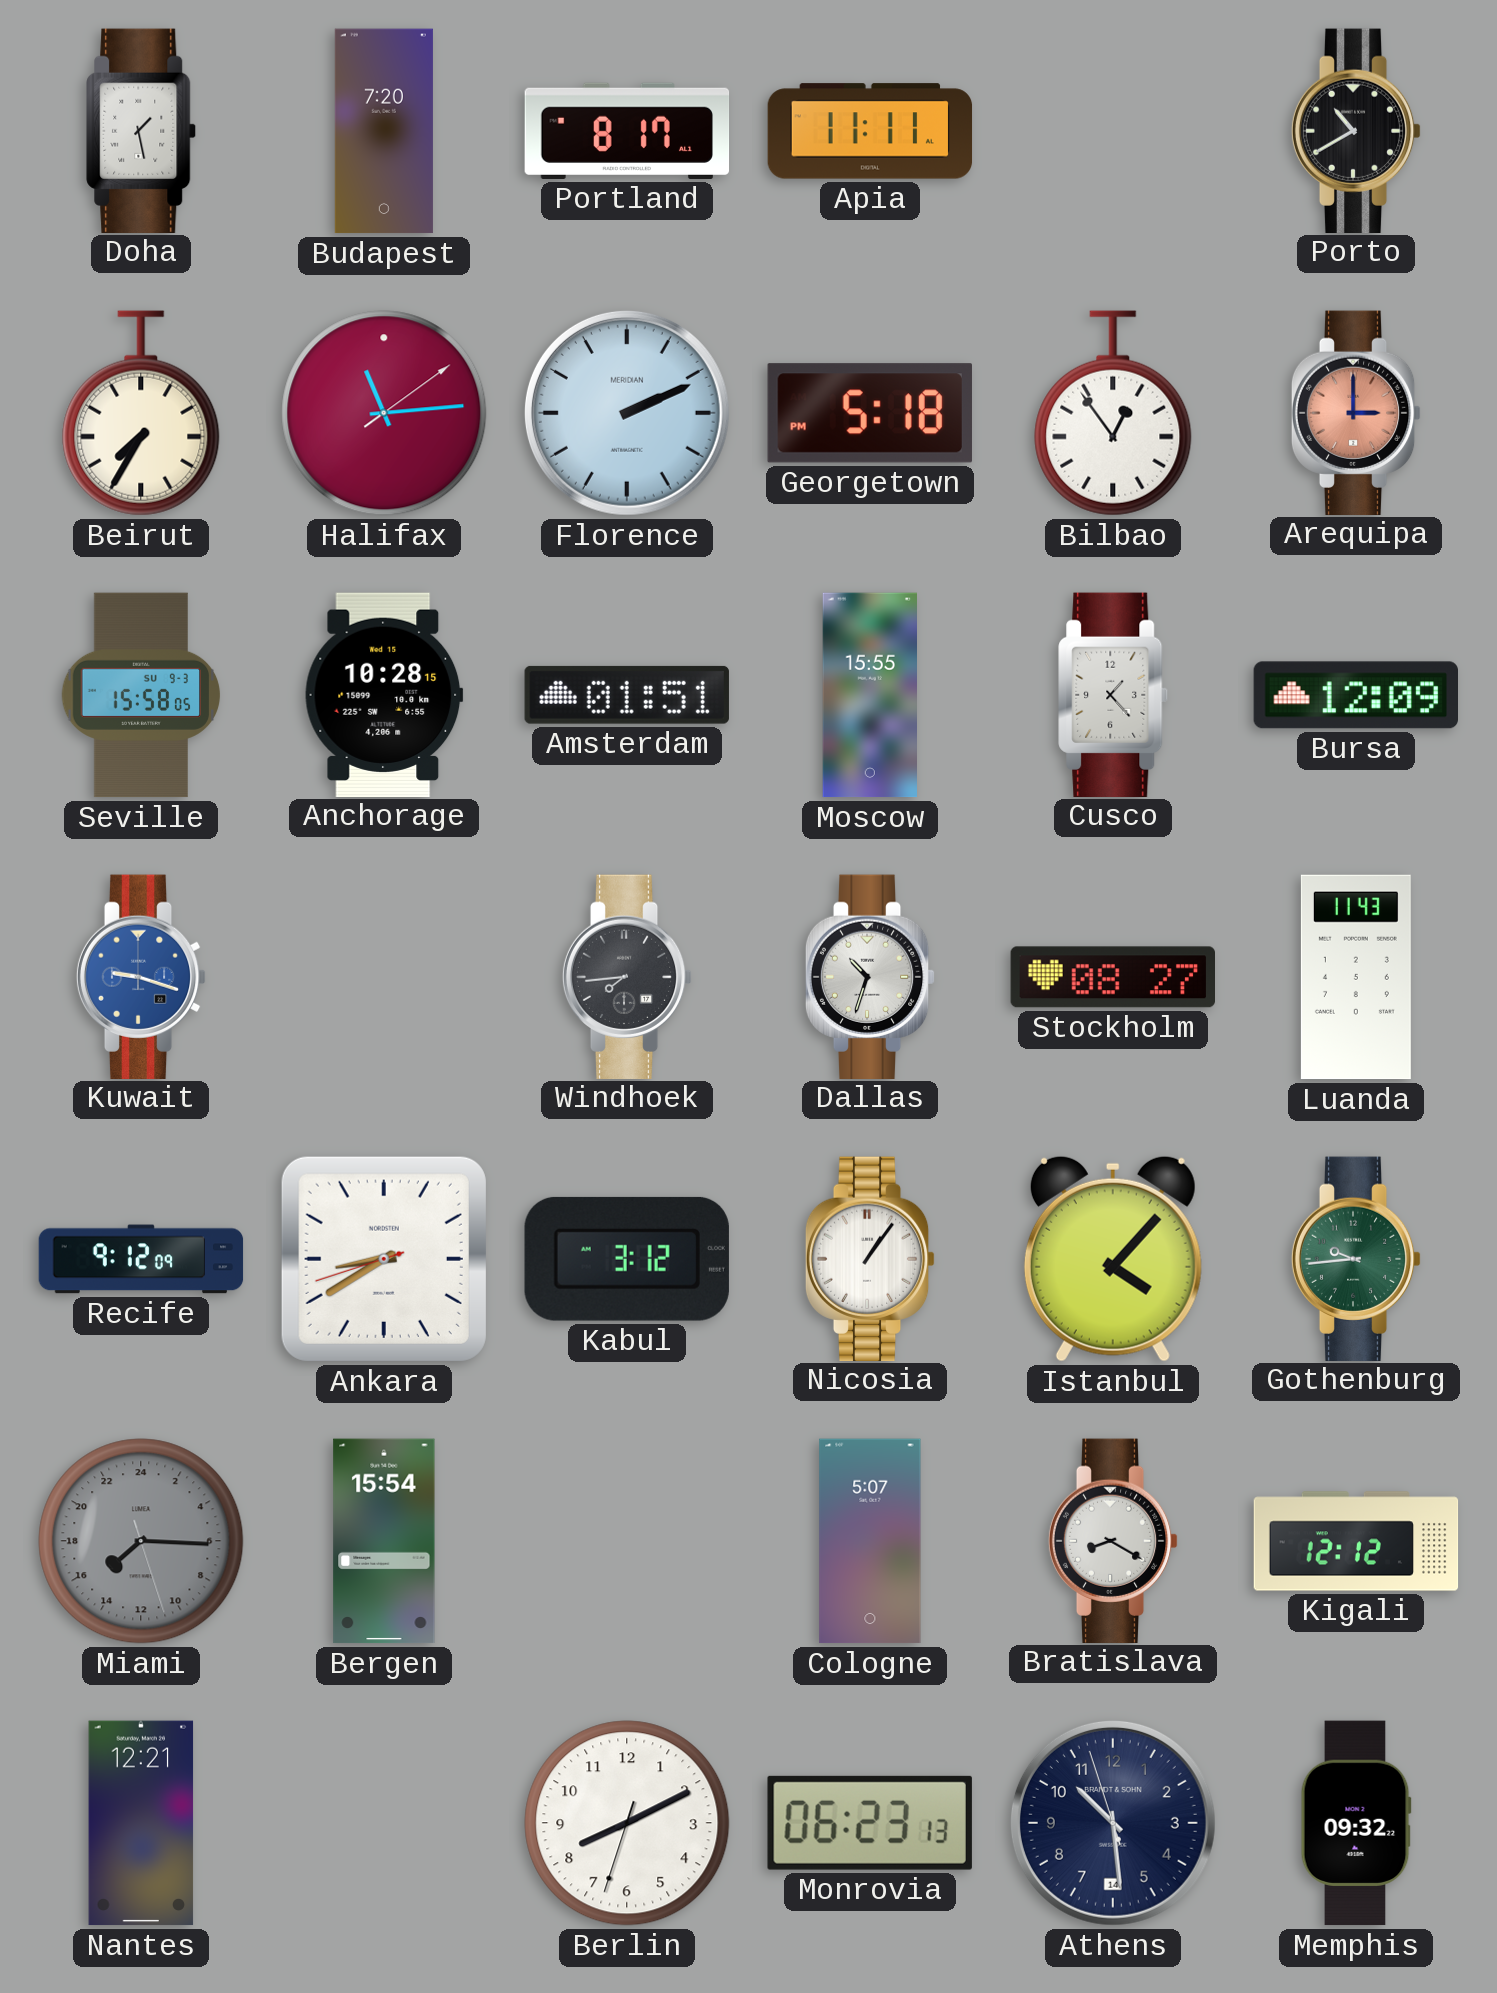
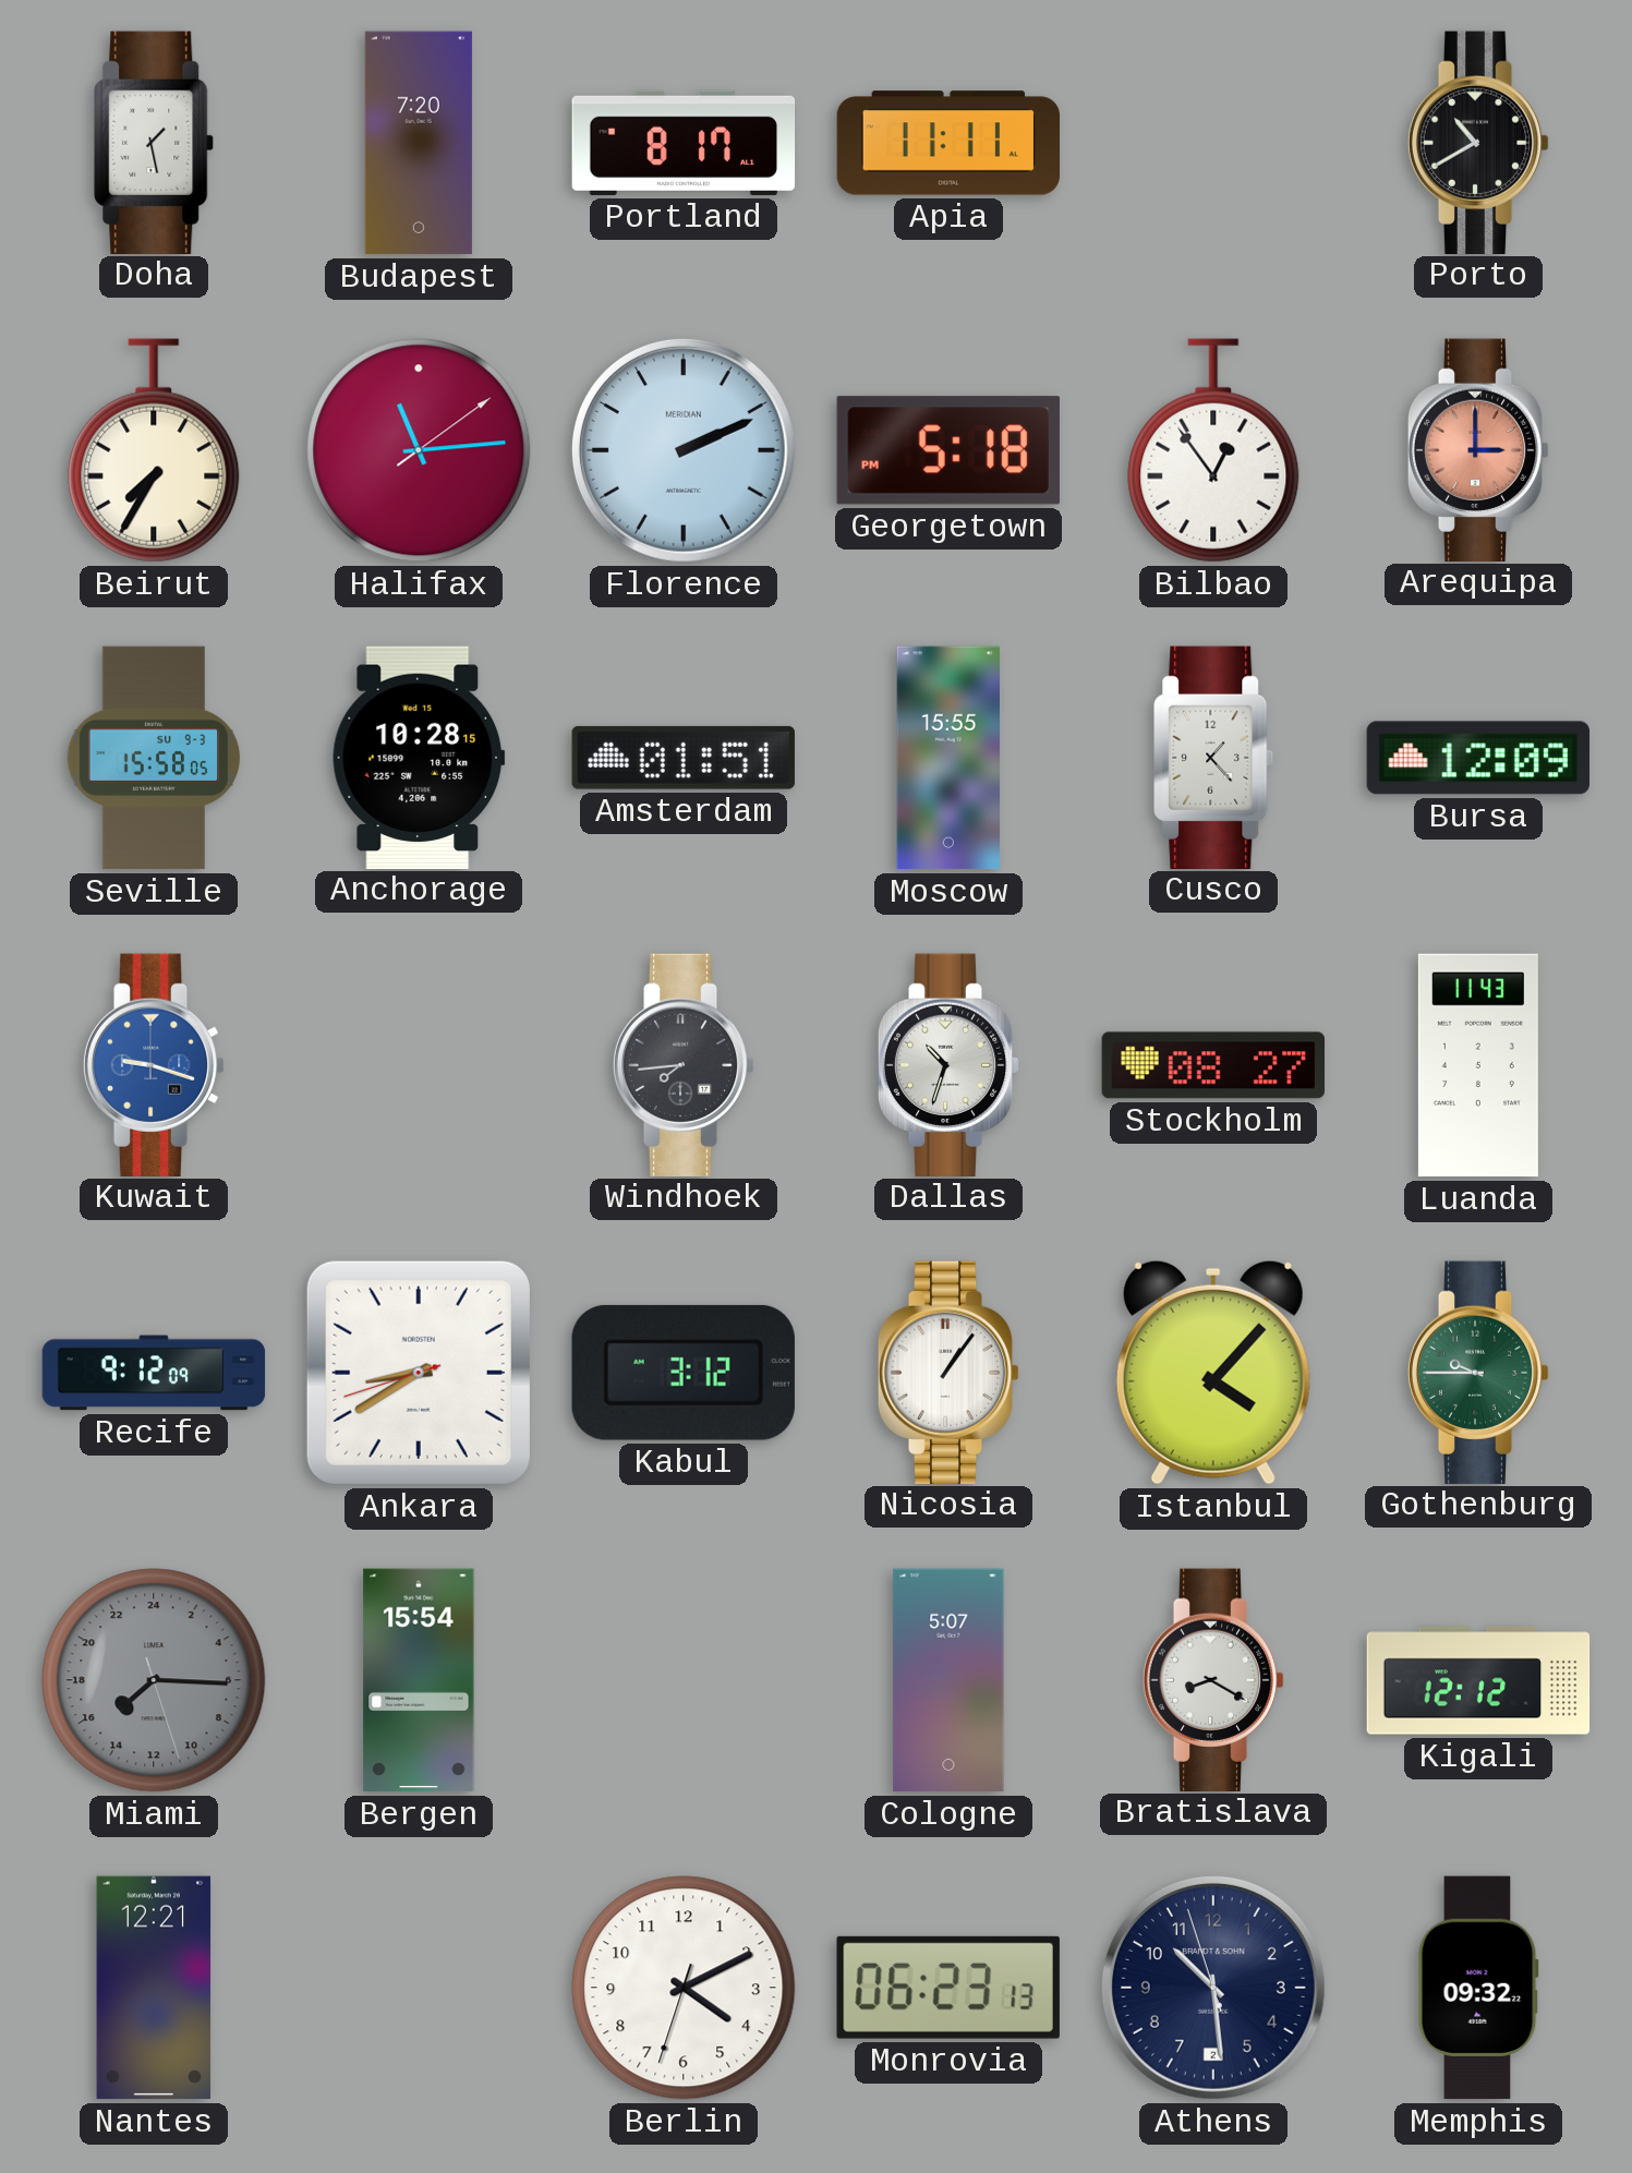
Gothenburg: 9:44 -> 9:45 (1478, 1372)
Berlin: 8:10 -> 4:10 (684, 1988)
Athens date: 14 -> 2 (1213, 1988)
